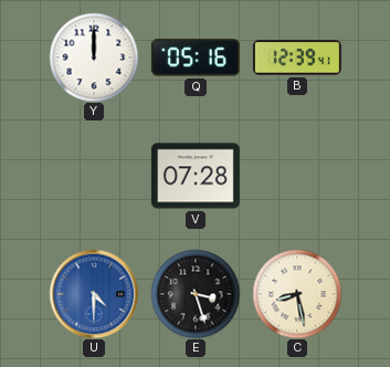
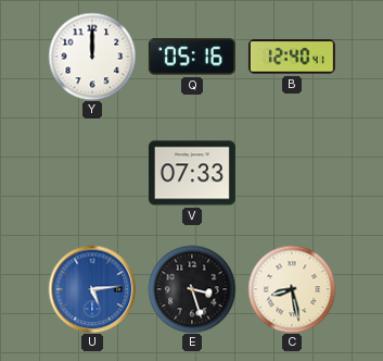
B: 12:39 -> 12:40 (292, 57)
V: 07:28 -> 07:33 (192, 173)
U: 4:30 -> 5:14 (92, 289)
